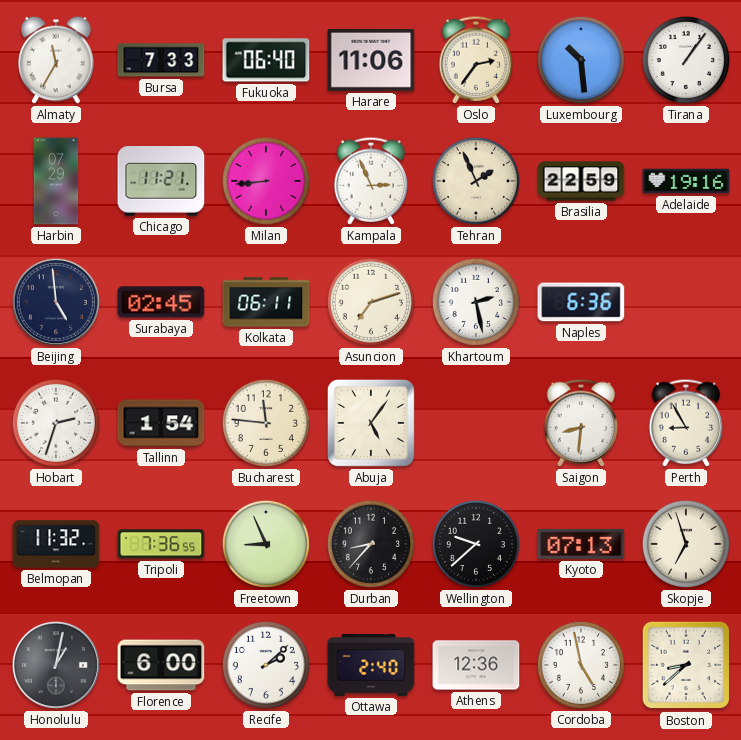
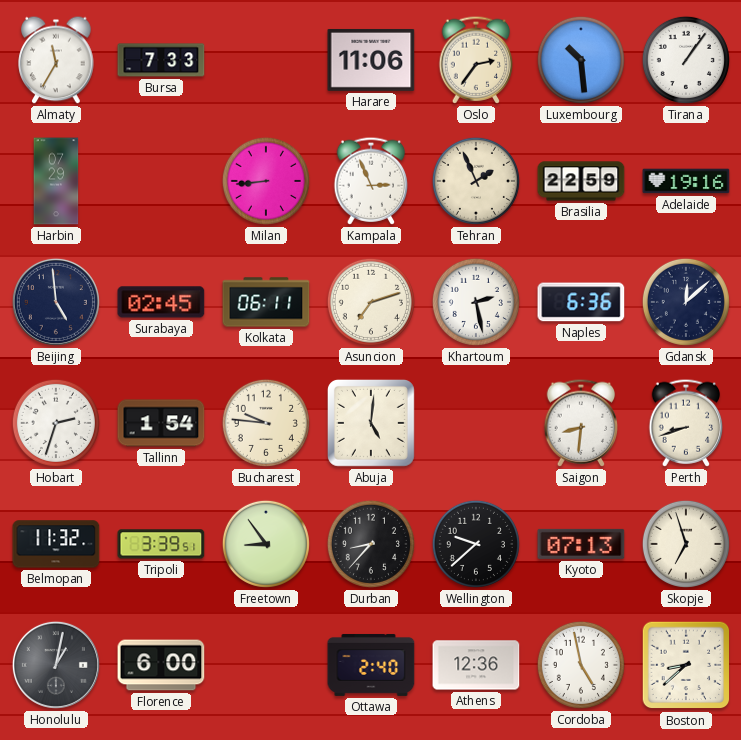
Fukuoka: 06:40 -> none (266, 60)
Chicago: 11:21 -> none (161, 182)
Gdansk: none -> 12:08 (686, 302)
Bucharest: 11:46 -> 9:46 (266, 423)
Abuja: 5:06 -> 5:01 (371, 423)
Perth: 8:55 -> 8:42 (686, 423)
Tripoli: 7:36 -> 3:39 (161, 544)
Freetown: 8:56 -> 8:54 (266, 544)
Recife: 2:08 -> none (266, 665)
